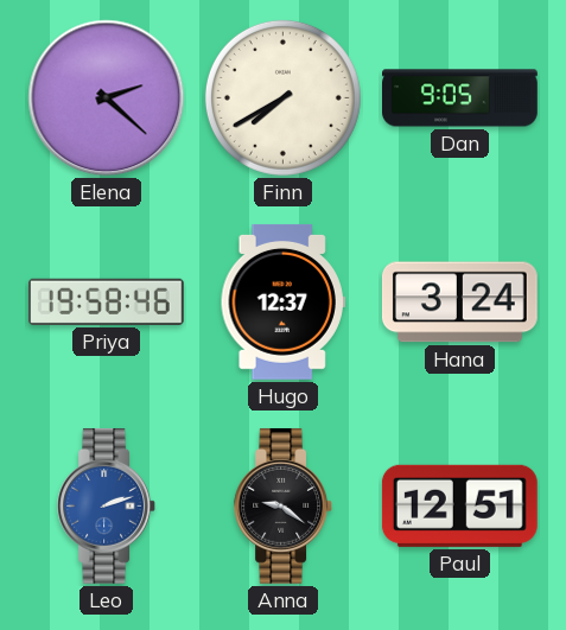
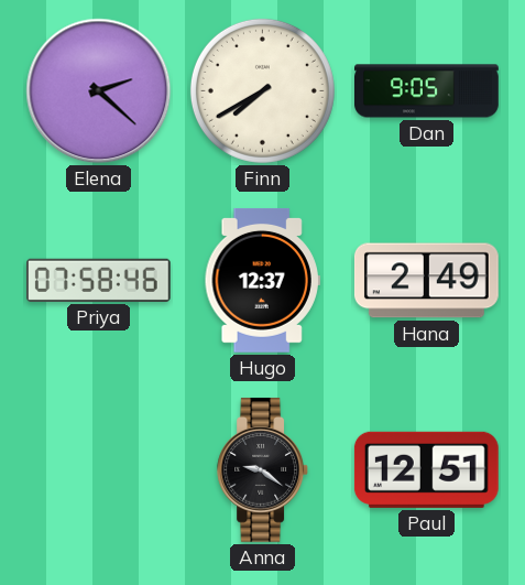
Priya: 19:58 -> 07:58 (98, 280)
Hana: 3:24 -> 2:49 (426, 281)
Leo: 2:12 -> none (106, 505)
